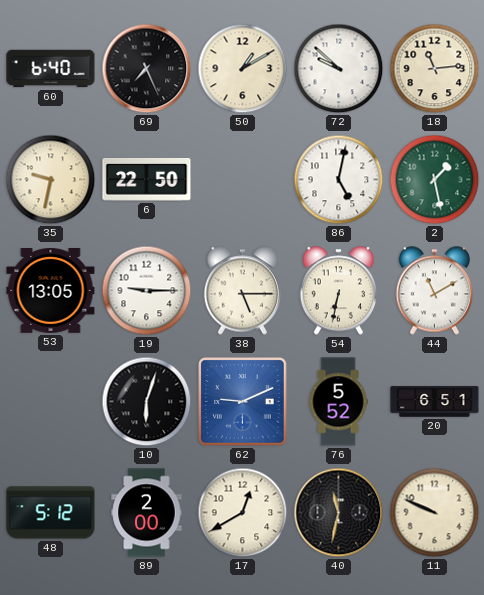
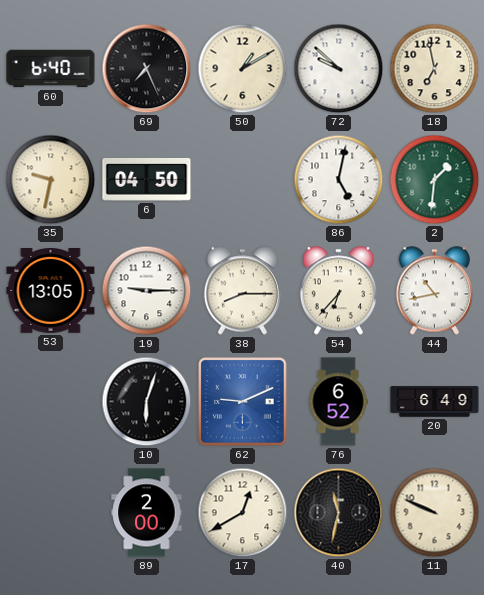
18: 11:14 -> 6:58 (435, 69)
6: 22:50 -> 04:50 (147, 180)
2: 1:28 -> 1:31 (435, 180)
38: 5:15 -> 8:15 (242, 291)
54: 6:32 -> 6:37 (338, 291)
44: 11:10 -> 10:43 (434, 291)
76: 5:52 -> 6:52 (338, 402)
20: 6:51 -> 6:49 (435, 402)
48: 5:12 -> none (51, 513)
